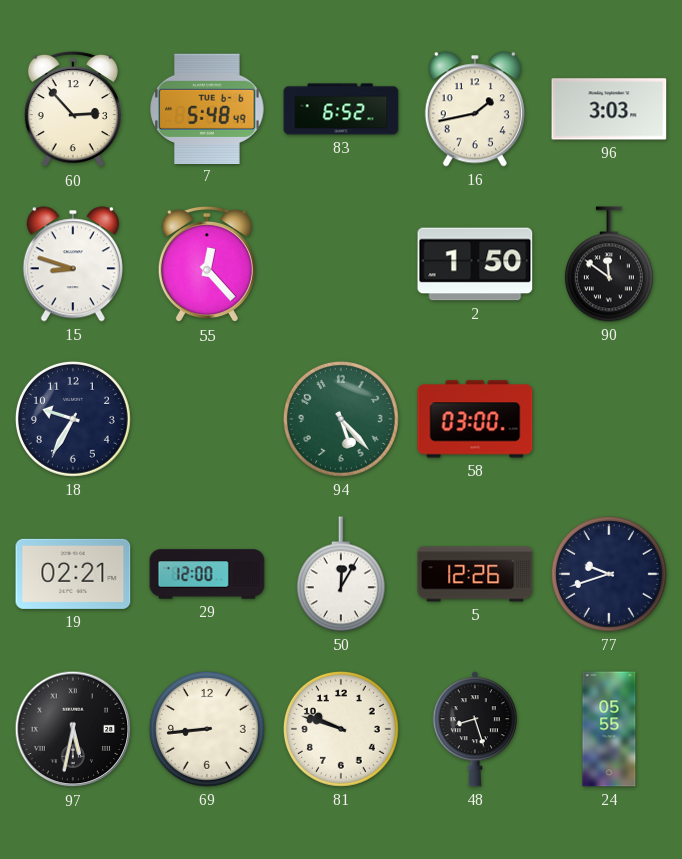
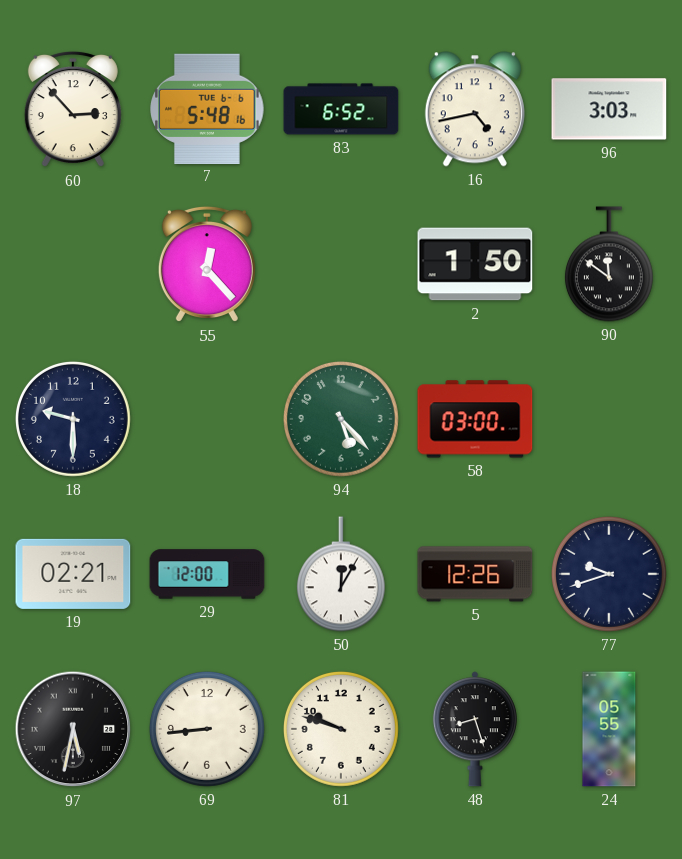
7: 5:48:49 -> 5:48:16 (207, 108)
16: 1:43 -> 4:43 (475, 109)
15: 8:48 -> none (73, 264)
18: 9:35 -> 9:30 (73, 419)
